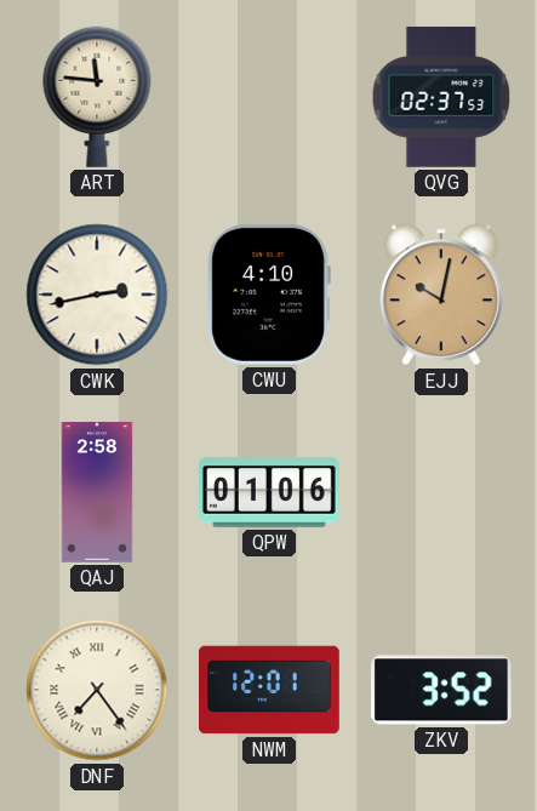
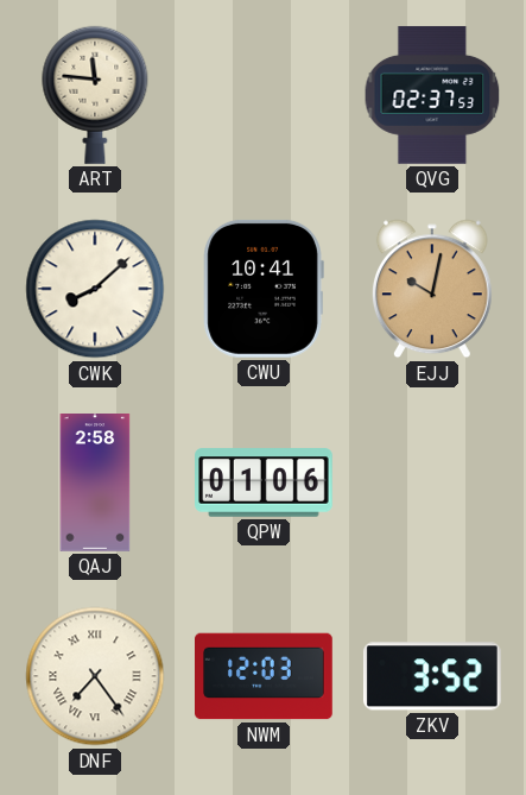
CWK: 2:43 -> 8:08 (95, 289)
CWU: 4:10 -> 10:41 (264, 289)
NWM: 12:01 -> 12:03 (265, 676)
